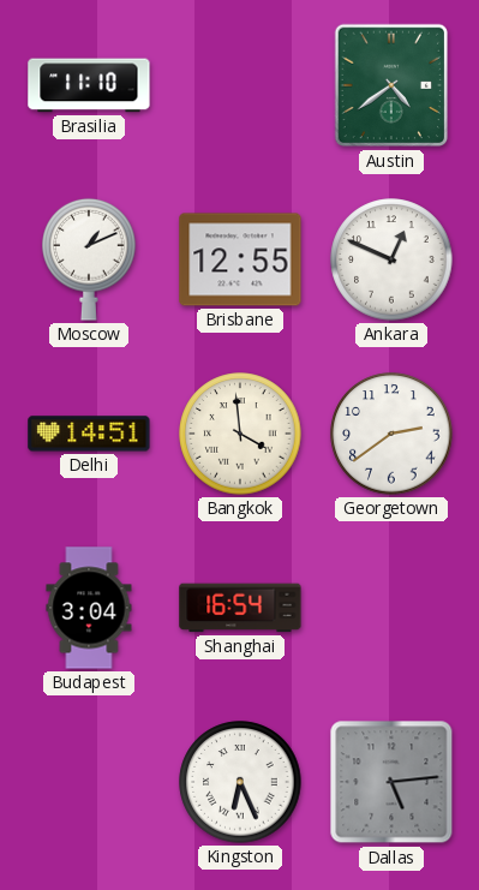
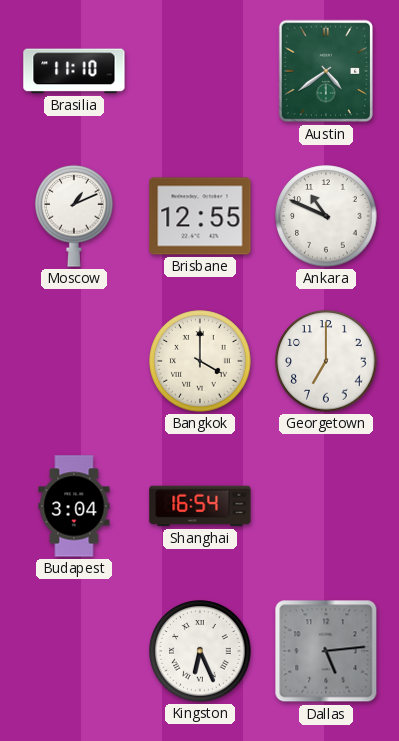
Ankara: 12:49 -> 10:49 (326, 216)
Delhi: 14:51 -> none (89, 434)
Bangkok: 3:59 -> 4:00 (200, 361)
Georgetown: 2:39 -> 7:00 (326, 361)
